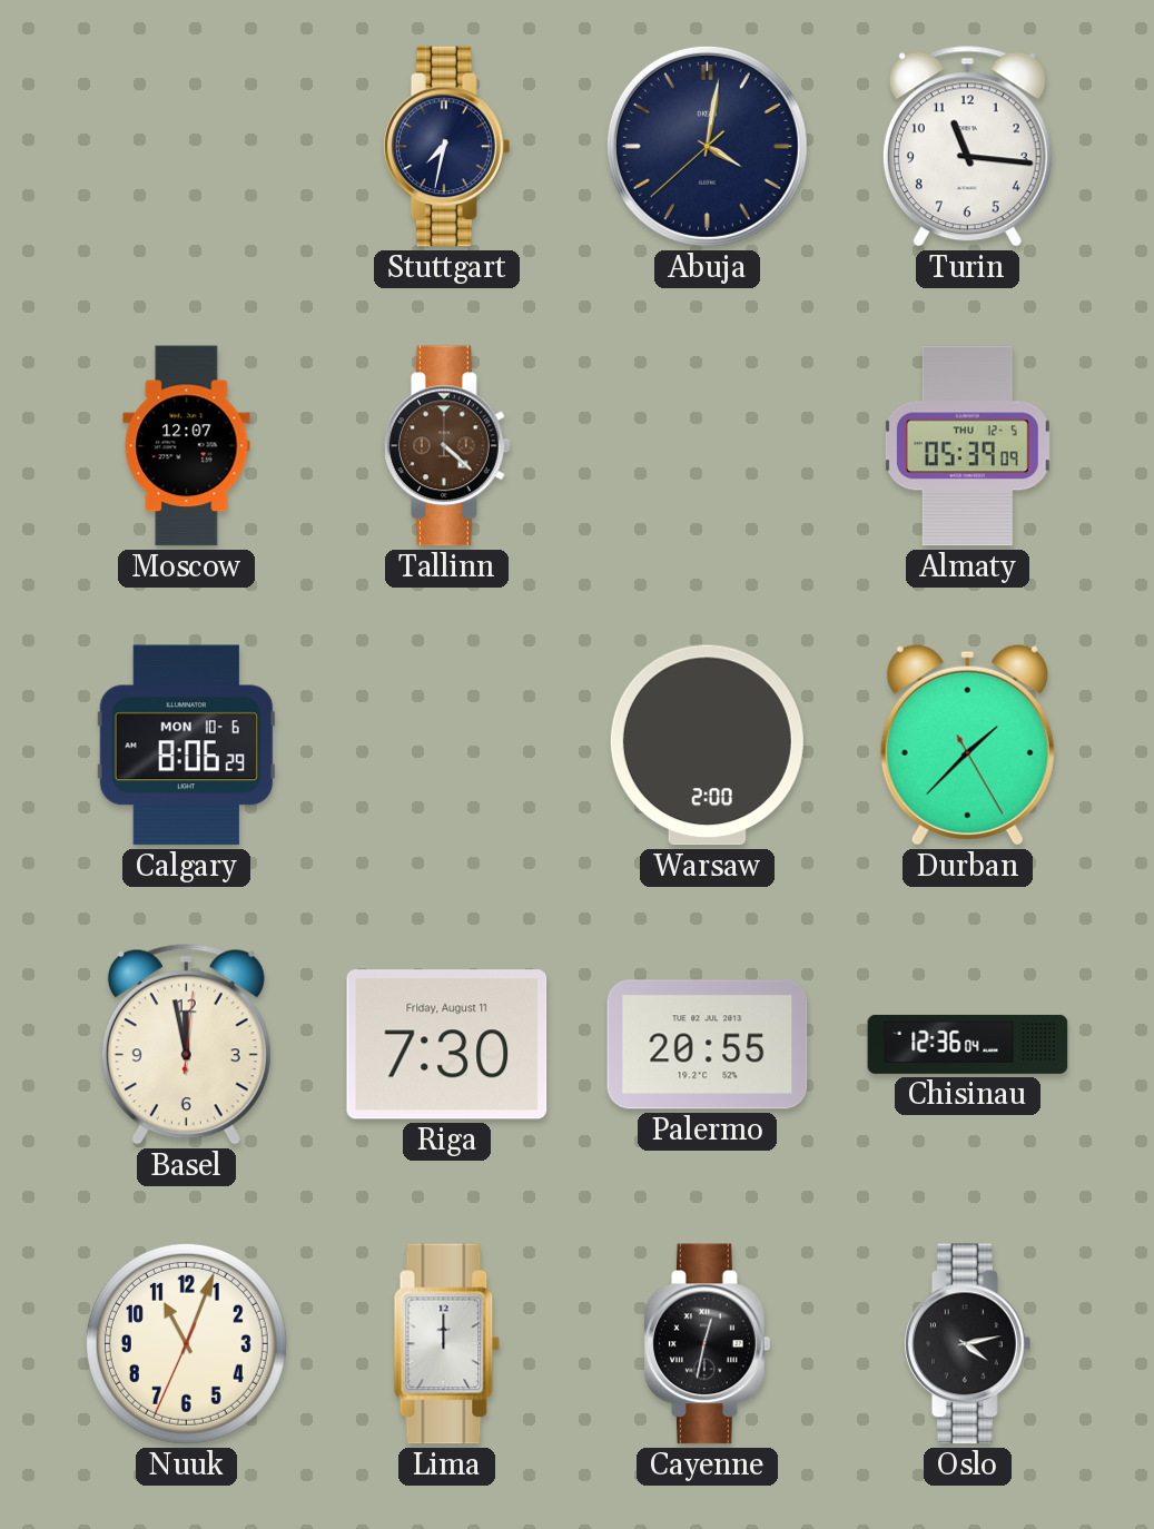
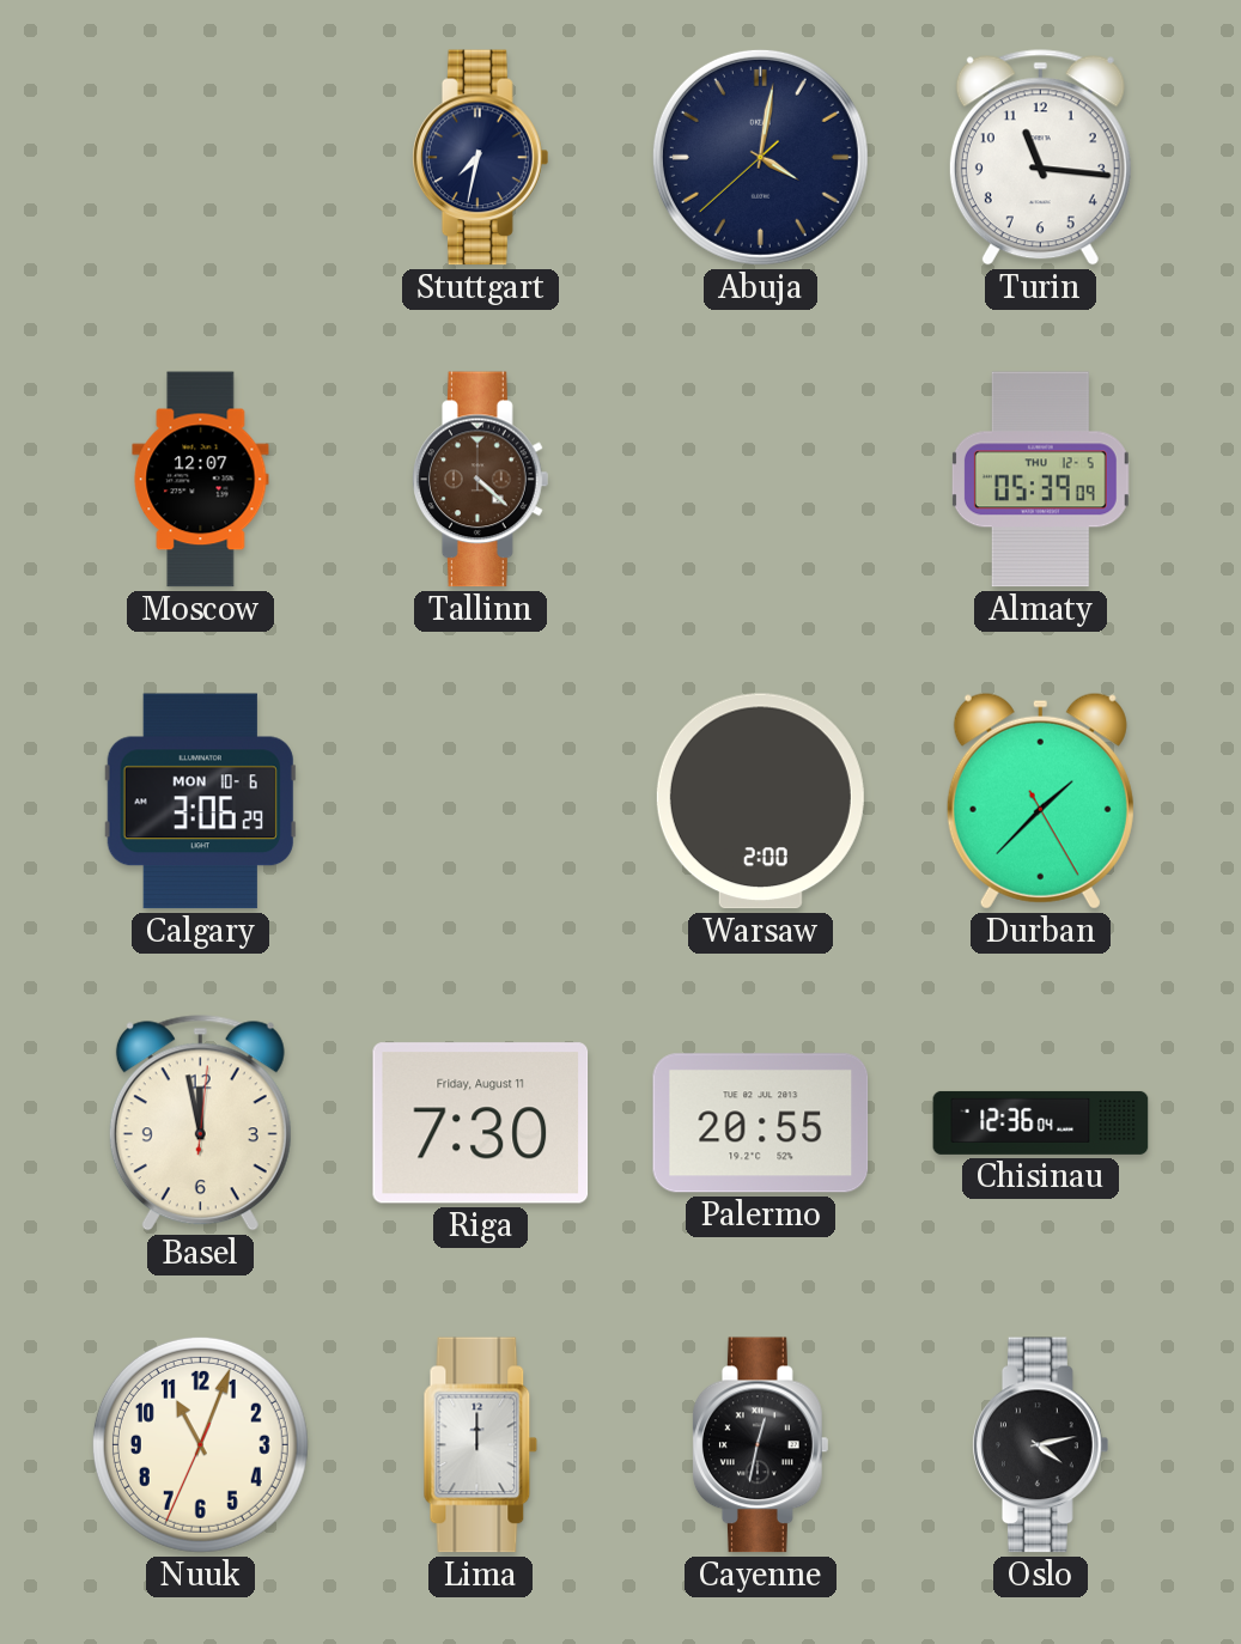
Calgary: 8:06 -> 3:06 (200, 802)
